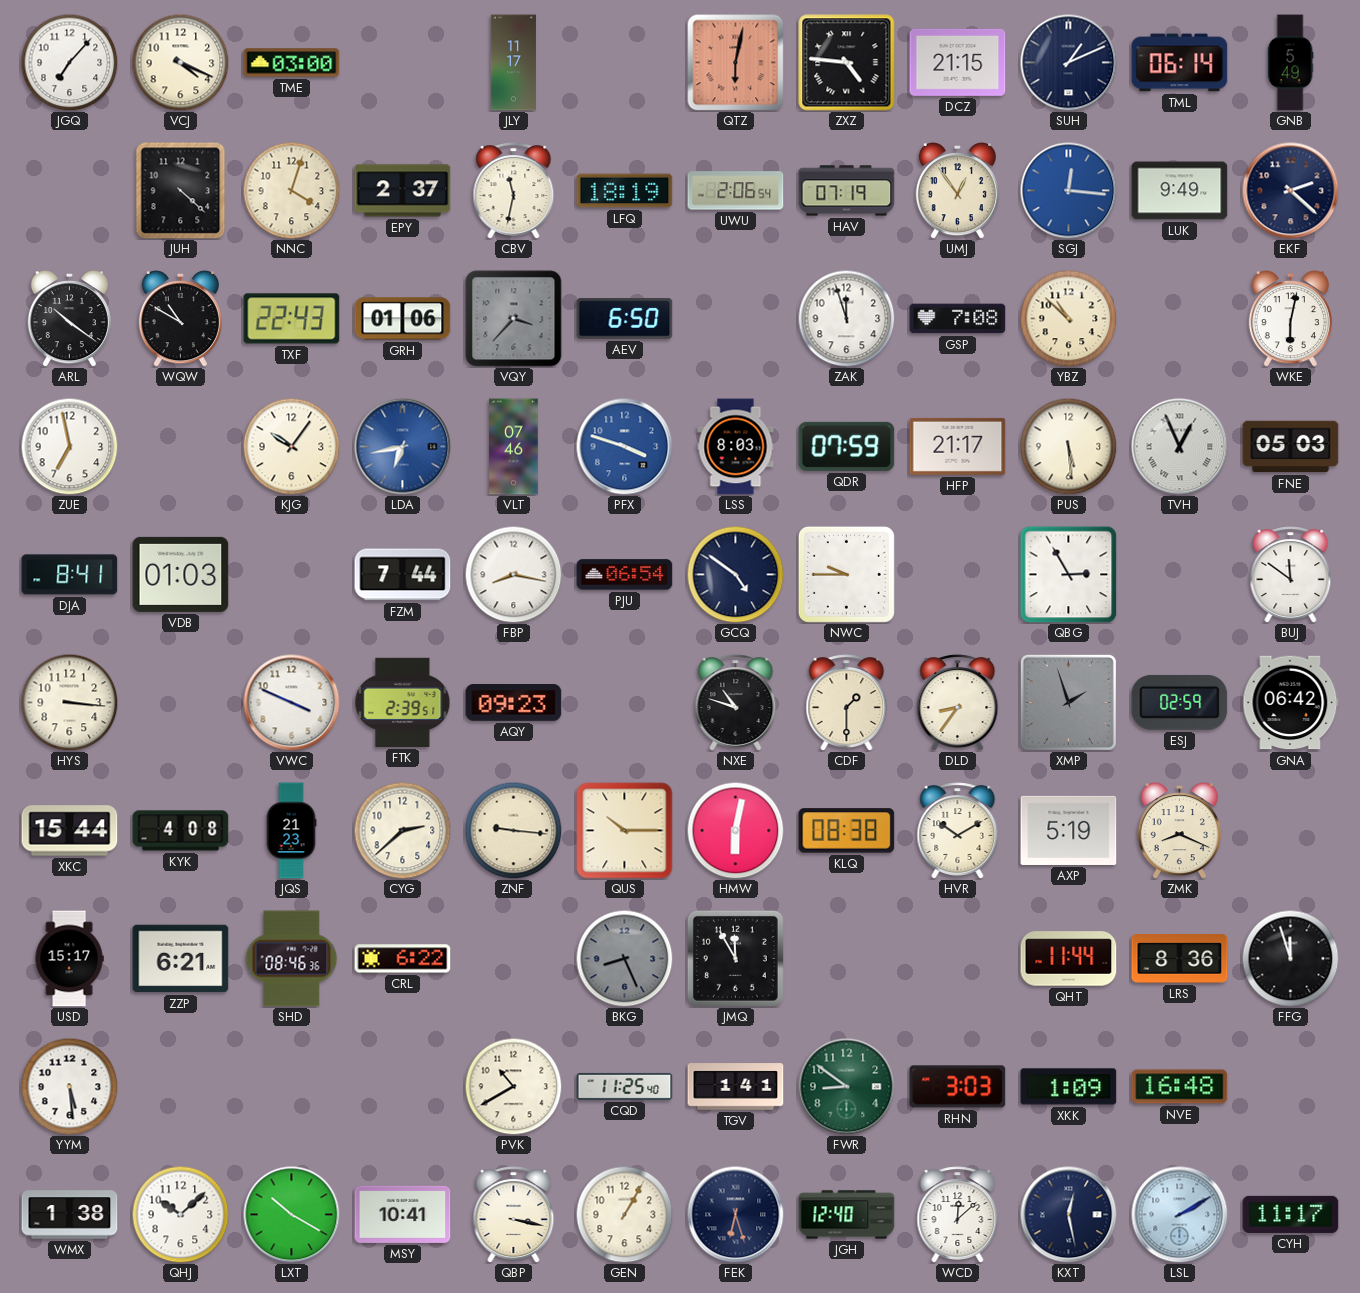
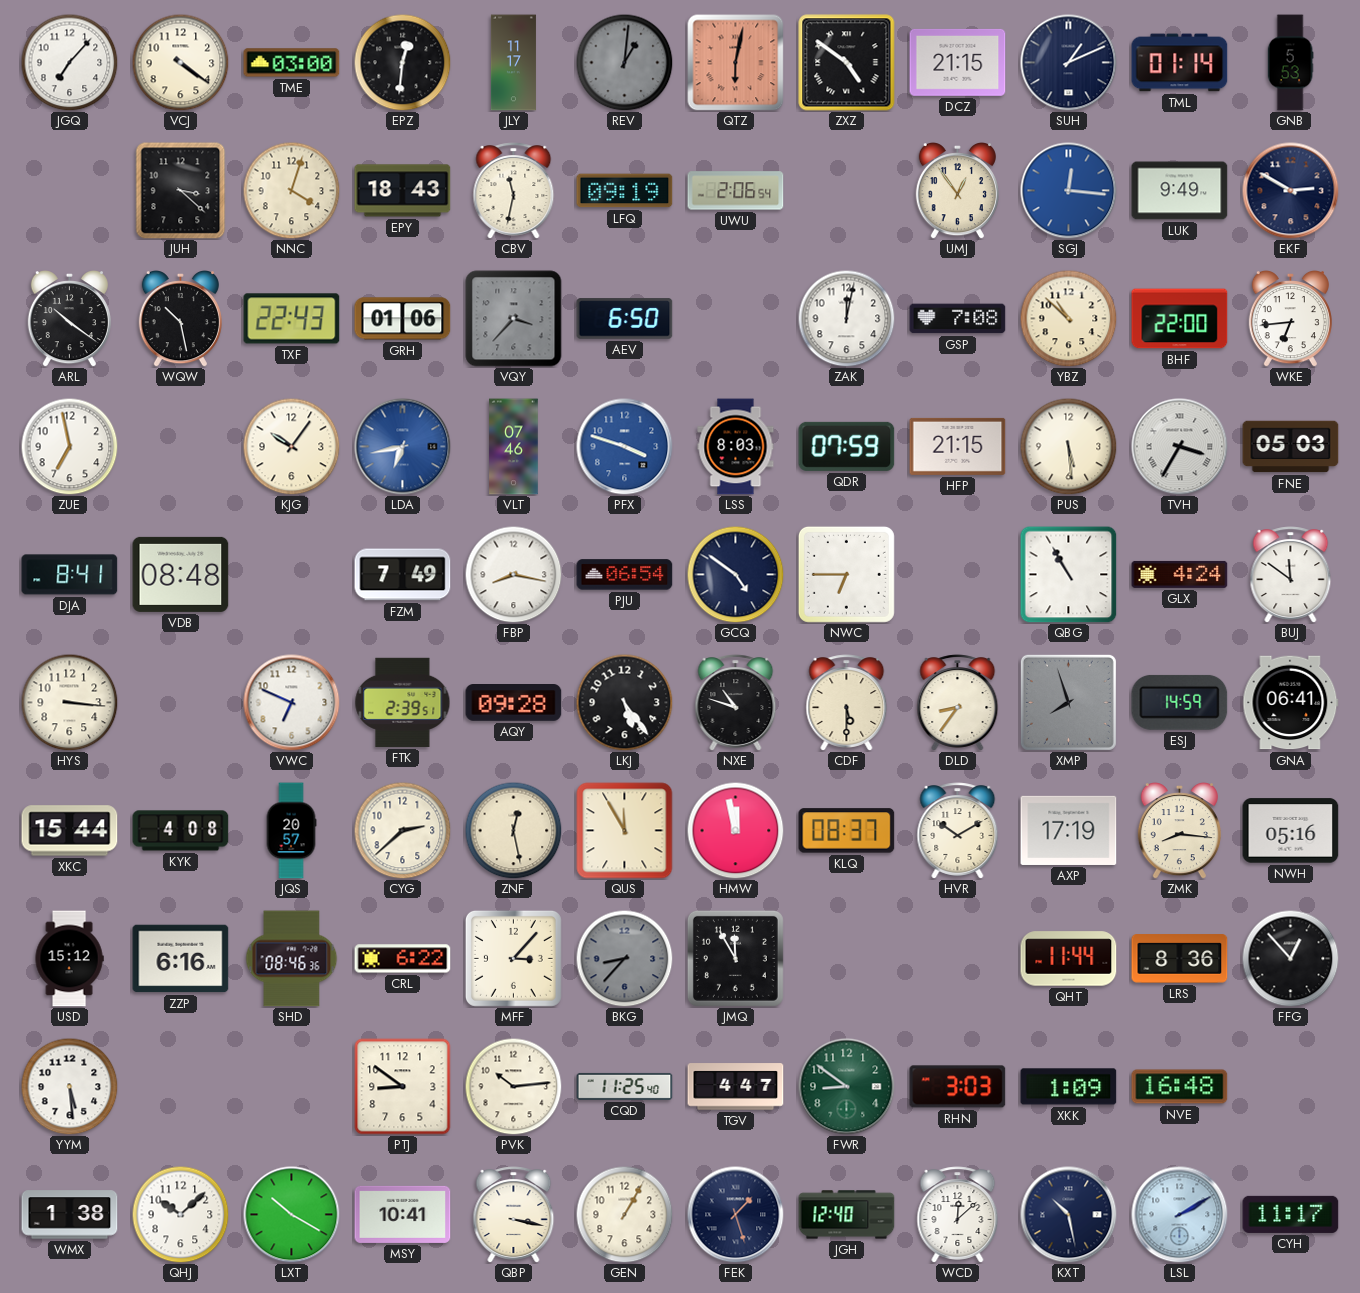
VCJ: 4:19 -> 4:21 (180, 62)
EPZ: none -> 12:31 (402, 62)
REV: none -> 1:01 (624, 62)
ZXZ: 4:46 -> 4:51 (847, 63)
TML: 06:14 -> 01:14 (1180, 63)
GNB: 5:49 -> 5:53 (1290, 63)
JUH: 4:22 -> 3:22 (181, 191)
EPY: 2:37 -> 18:43 (403, 191)
LFQ: 18:19 -> 09:19 (625, 191)
HAV: 07:19 -> none (847, 191)
EKF: 2:22 -> 2:50 (1291, 191)
WQW: 10:50 -> 10:28 (180, 319)
ZAK: 11:57 -> 12:02 (846, 318)
BHF: none -> 22:00 (1180, 319)
WKE: 6:02 -> 6:44 (1290, 319)
HFP: 21:17 -> 21:15 (958, 446)
TVH: 12:56 -> 3:35 (1180, 447)
VDB: 01:03 -> 08:48 (181, 574)
FZM: 7:44 -> 7:49 (403, 575)
NWC: 9:45 -> 6:45 (846, 574)
QBG: 2:55 -> 10:55 (1069, 575)
GLX: none -> 4:24 (1180, 574)
VWC: 3:49 -> 6:49 (292, 703)
AQY: 09:23 -> 09:28 (514, 703)
LKJ: none -> 5:24 (624, 702)
CDF: 1:30 -> 5:30 (847, 703)
XMP: 1:57 -> 7:57 (1068, 702)
ESJ: 02:59 -> 14:59 (1180, 702)
GNA: 06:42 -> 06:41 (1291, 703)
JQS: 21:23 -> 20:57 (291, 831)
ZNF: 9:16 -> 12:28 (513, 830)
QUS: 10:15 -> 11:55 (625, 831)
HMW: 6:02 -> 11:58 (735, 830)
KLQ: 08:38 -> 08:37 (847, 831)
AXP: 5:19 -> 17:19 (1069, 830)
ZMK: 8:19 -> 8:16 (1179, 831)
NWH: none -> 05:16 (1291, 831)
USD: 15:17 -> 15:12 (69, 959)
ZZP: 6:21 -> 6:16 (181, 959)
MFF: none -> 3:07 (513, 958)
BKG: 8:26 -> 8:37 (624, 958)
FFG: 11:57 -> 12:53 (1290, 958)
PTJ: none -> 8:51 (403, 1087)
PVK: 10:40 -> 10:14 (513, 1086)
TGV: 1:41 -> 4:47 (736, 1087)
FEK: 6:27 -> 1:27 (736, 1215)
KXT: 12:28 -> 10:28 (1069, 1215)
